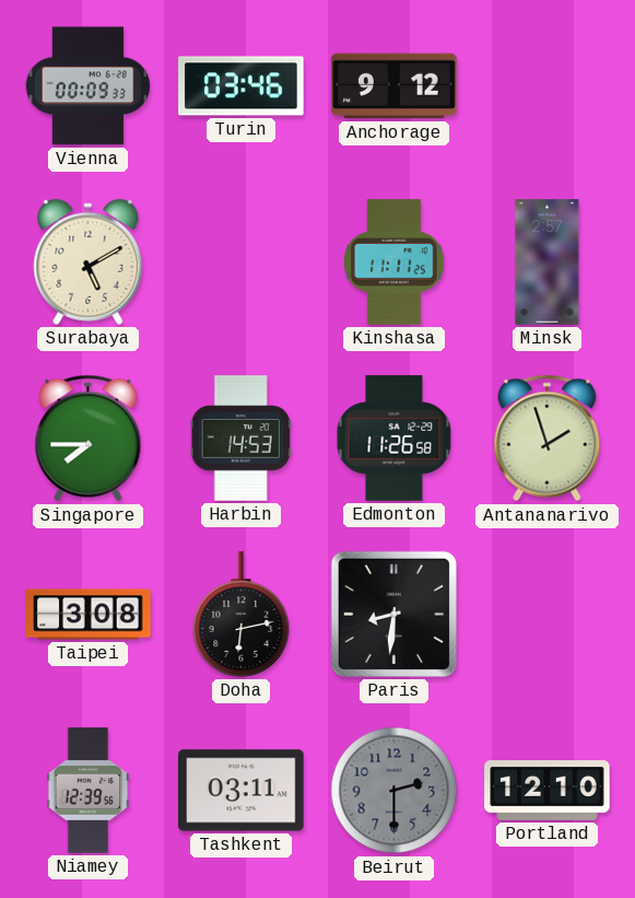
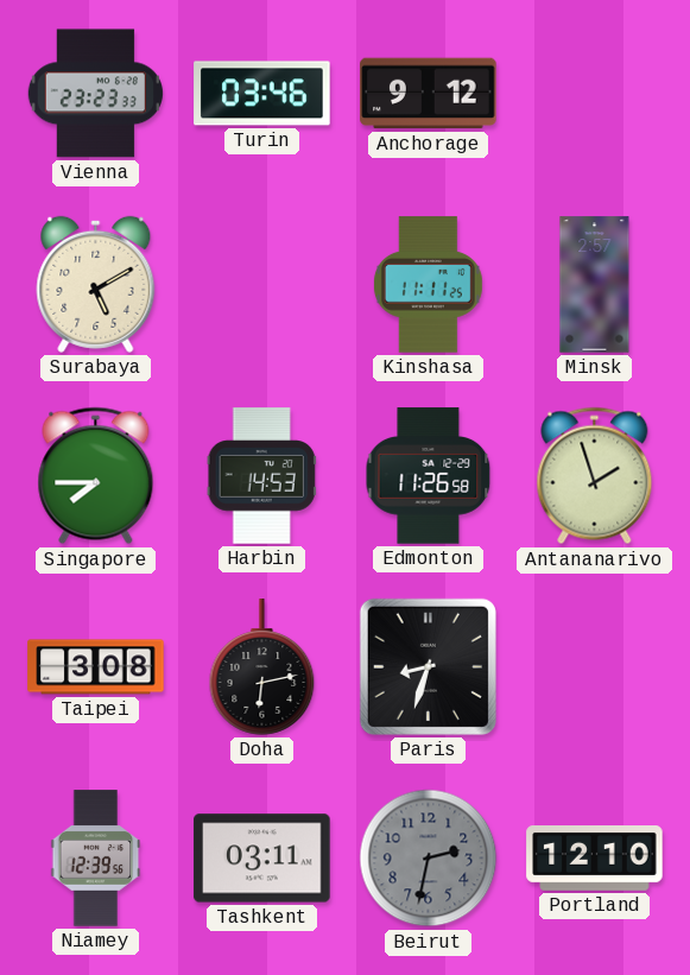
Vienna: 00:09 -> 23:23 (95, 94)
Paris: 8:31 -> 8:33 (428, 666)
Beirut: 2:30 -> 2:32 (429, 859)
